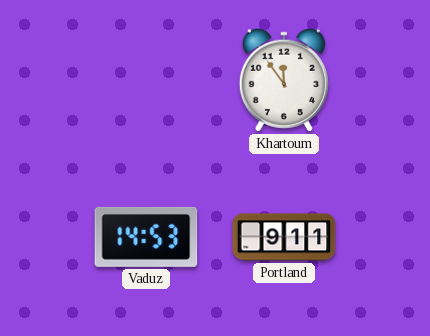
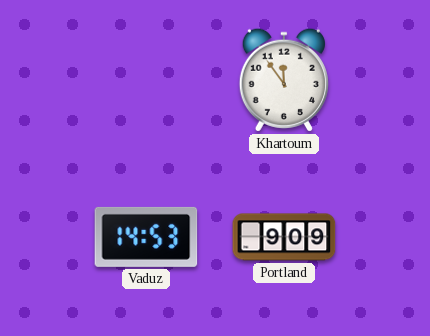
Portland: 9:11 -> 9:09 (284, 237)
